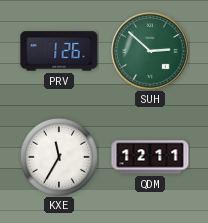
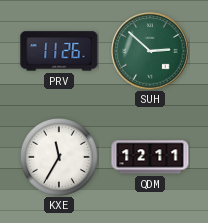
PRV: 1:26 -> 11:26 (59, 51)
